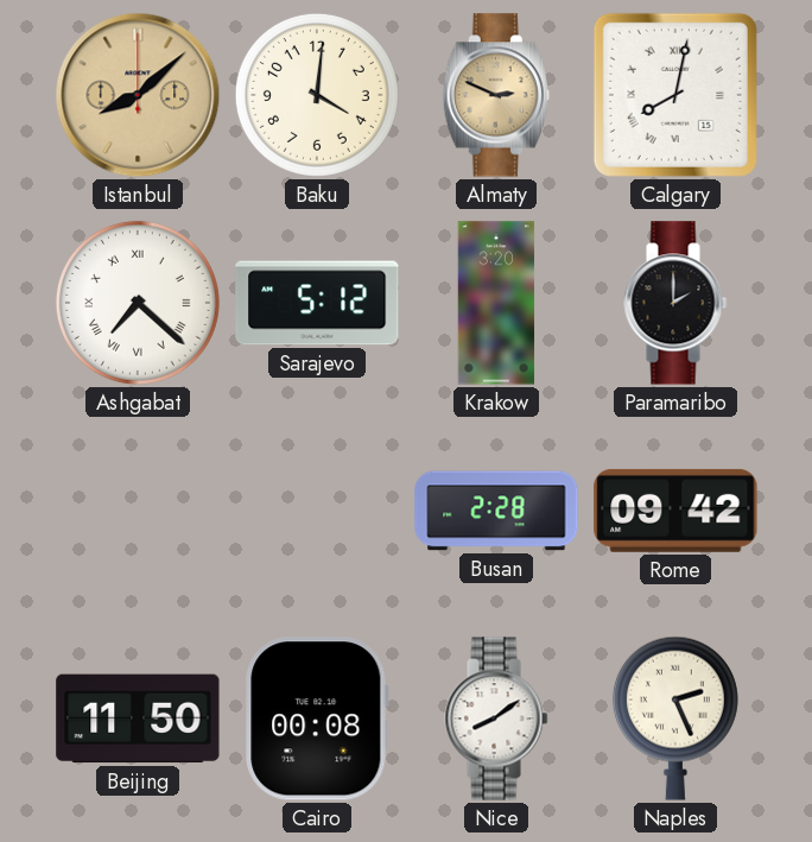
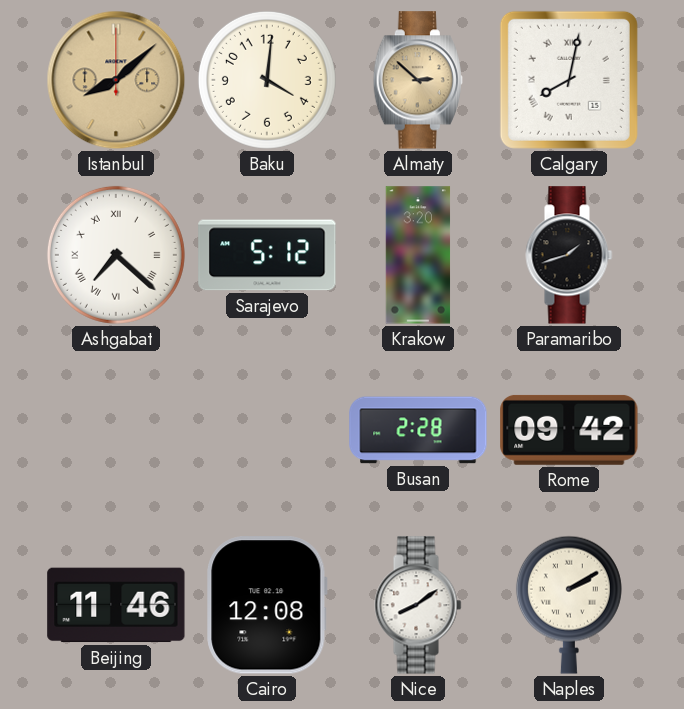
Almaty: 2:49 -> 2:52 (418, 80)
Paramaribo: 2:00 -> 1:42 (569, 255)
Beijing: 11:50 -> 11:46 (116, 605)
Cairo: 00:08 -> 12:08 (267, 605)
Naples: 2:26 -> 2:10 (569, 605)
